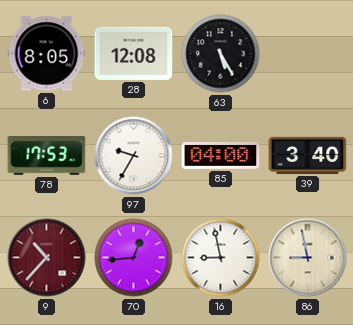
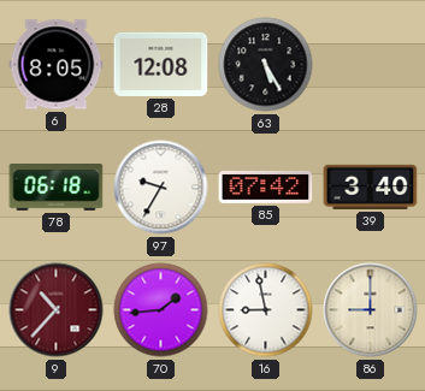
78: 17:53 -> 06:18 (57, 188)
85: 04:00 -> 07:42 (266, 188)
70: 12:44 -> 1:44 (161, 310)
86: 8:58 -> 9:00 (371, 310)
